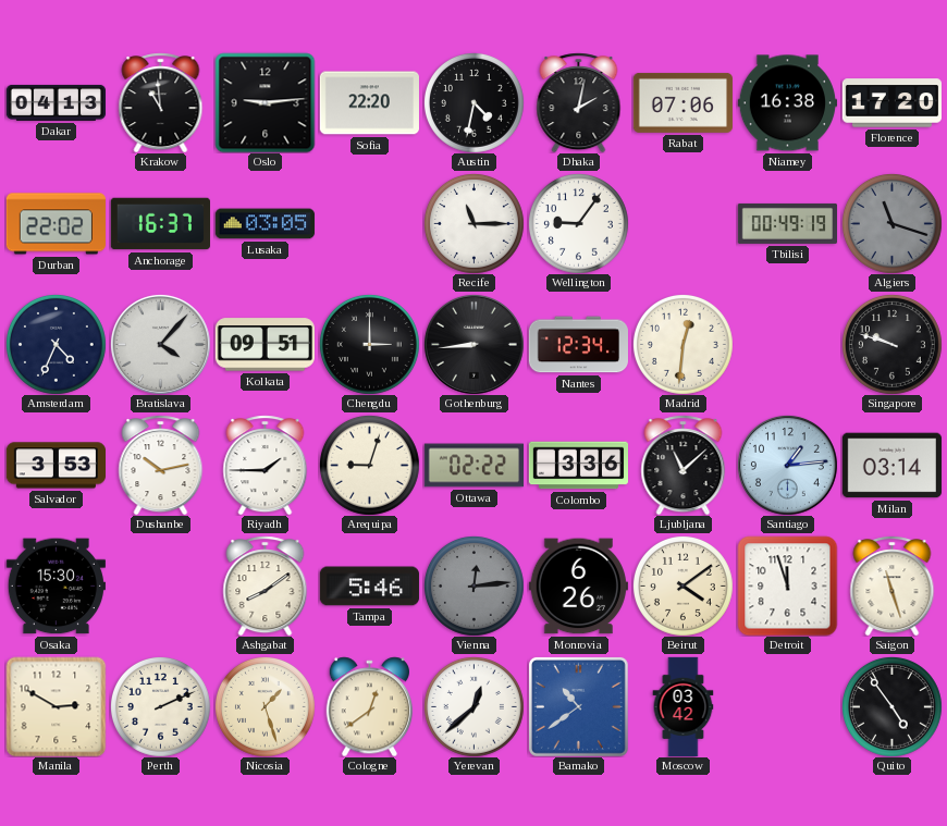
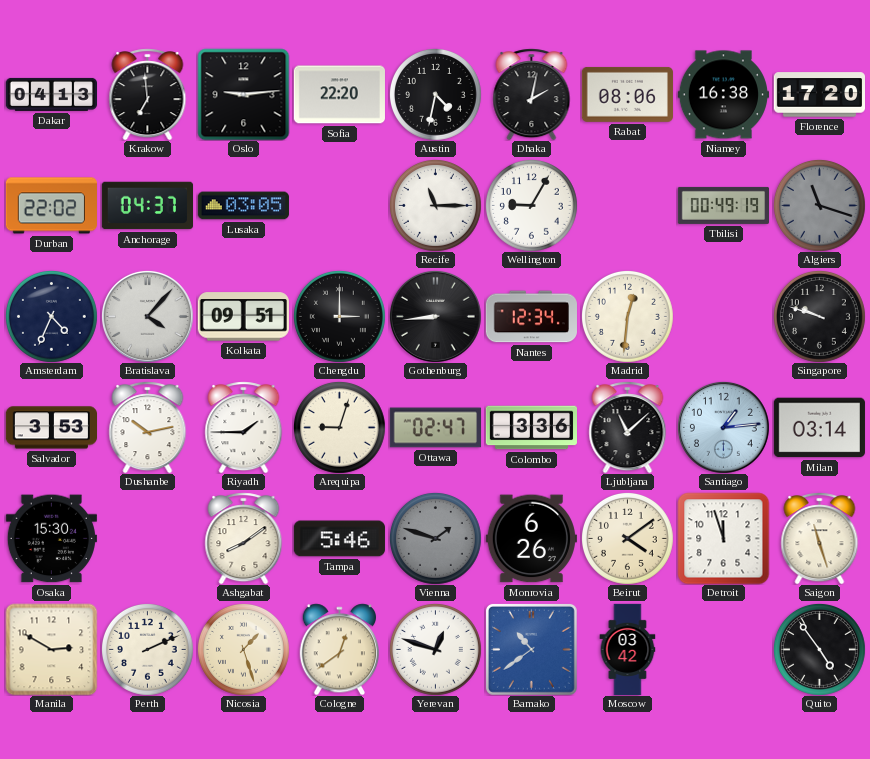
Krakow: 10:59 -> 6:59 (148, 94)
Rabat: 07:06 -> 08:06 (627, 94)
Anchorage: 16:37 -> 04:37 (147, 206)
Wellington: 9:06 -> 9:05 (531, 205)
Ottawa: 02:22 -> 02:47 (435, 428)
Vienna: 12:14 -> 1:48 (435, 538)
Yerevan: 12:38 -> 12:48 (435, 649)
